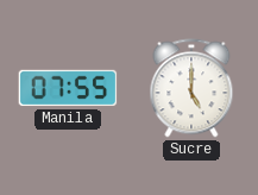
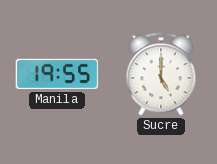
Manila: 07:55 -> 19:55 (57, 74)
